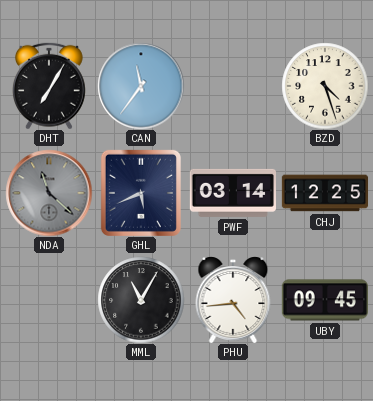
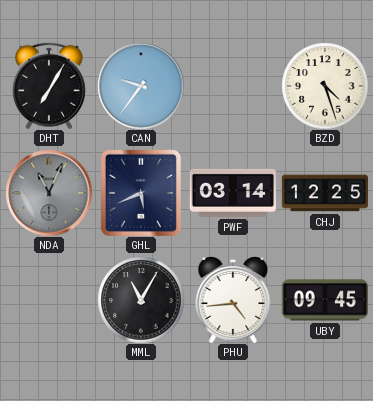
CAN: 11:36 -> 9:36 (141, 86)
NDA: 11:22 -> 11:04 (49, 193)
